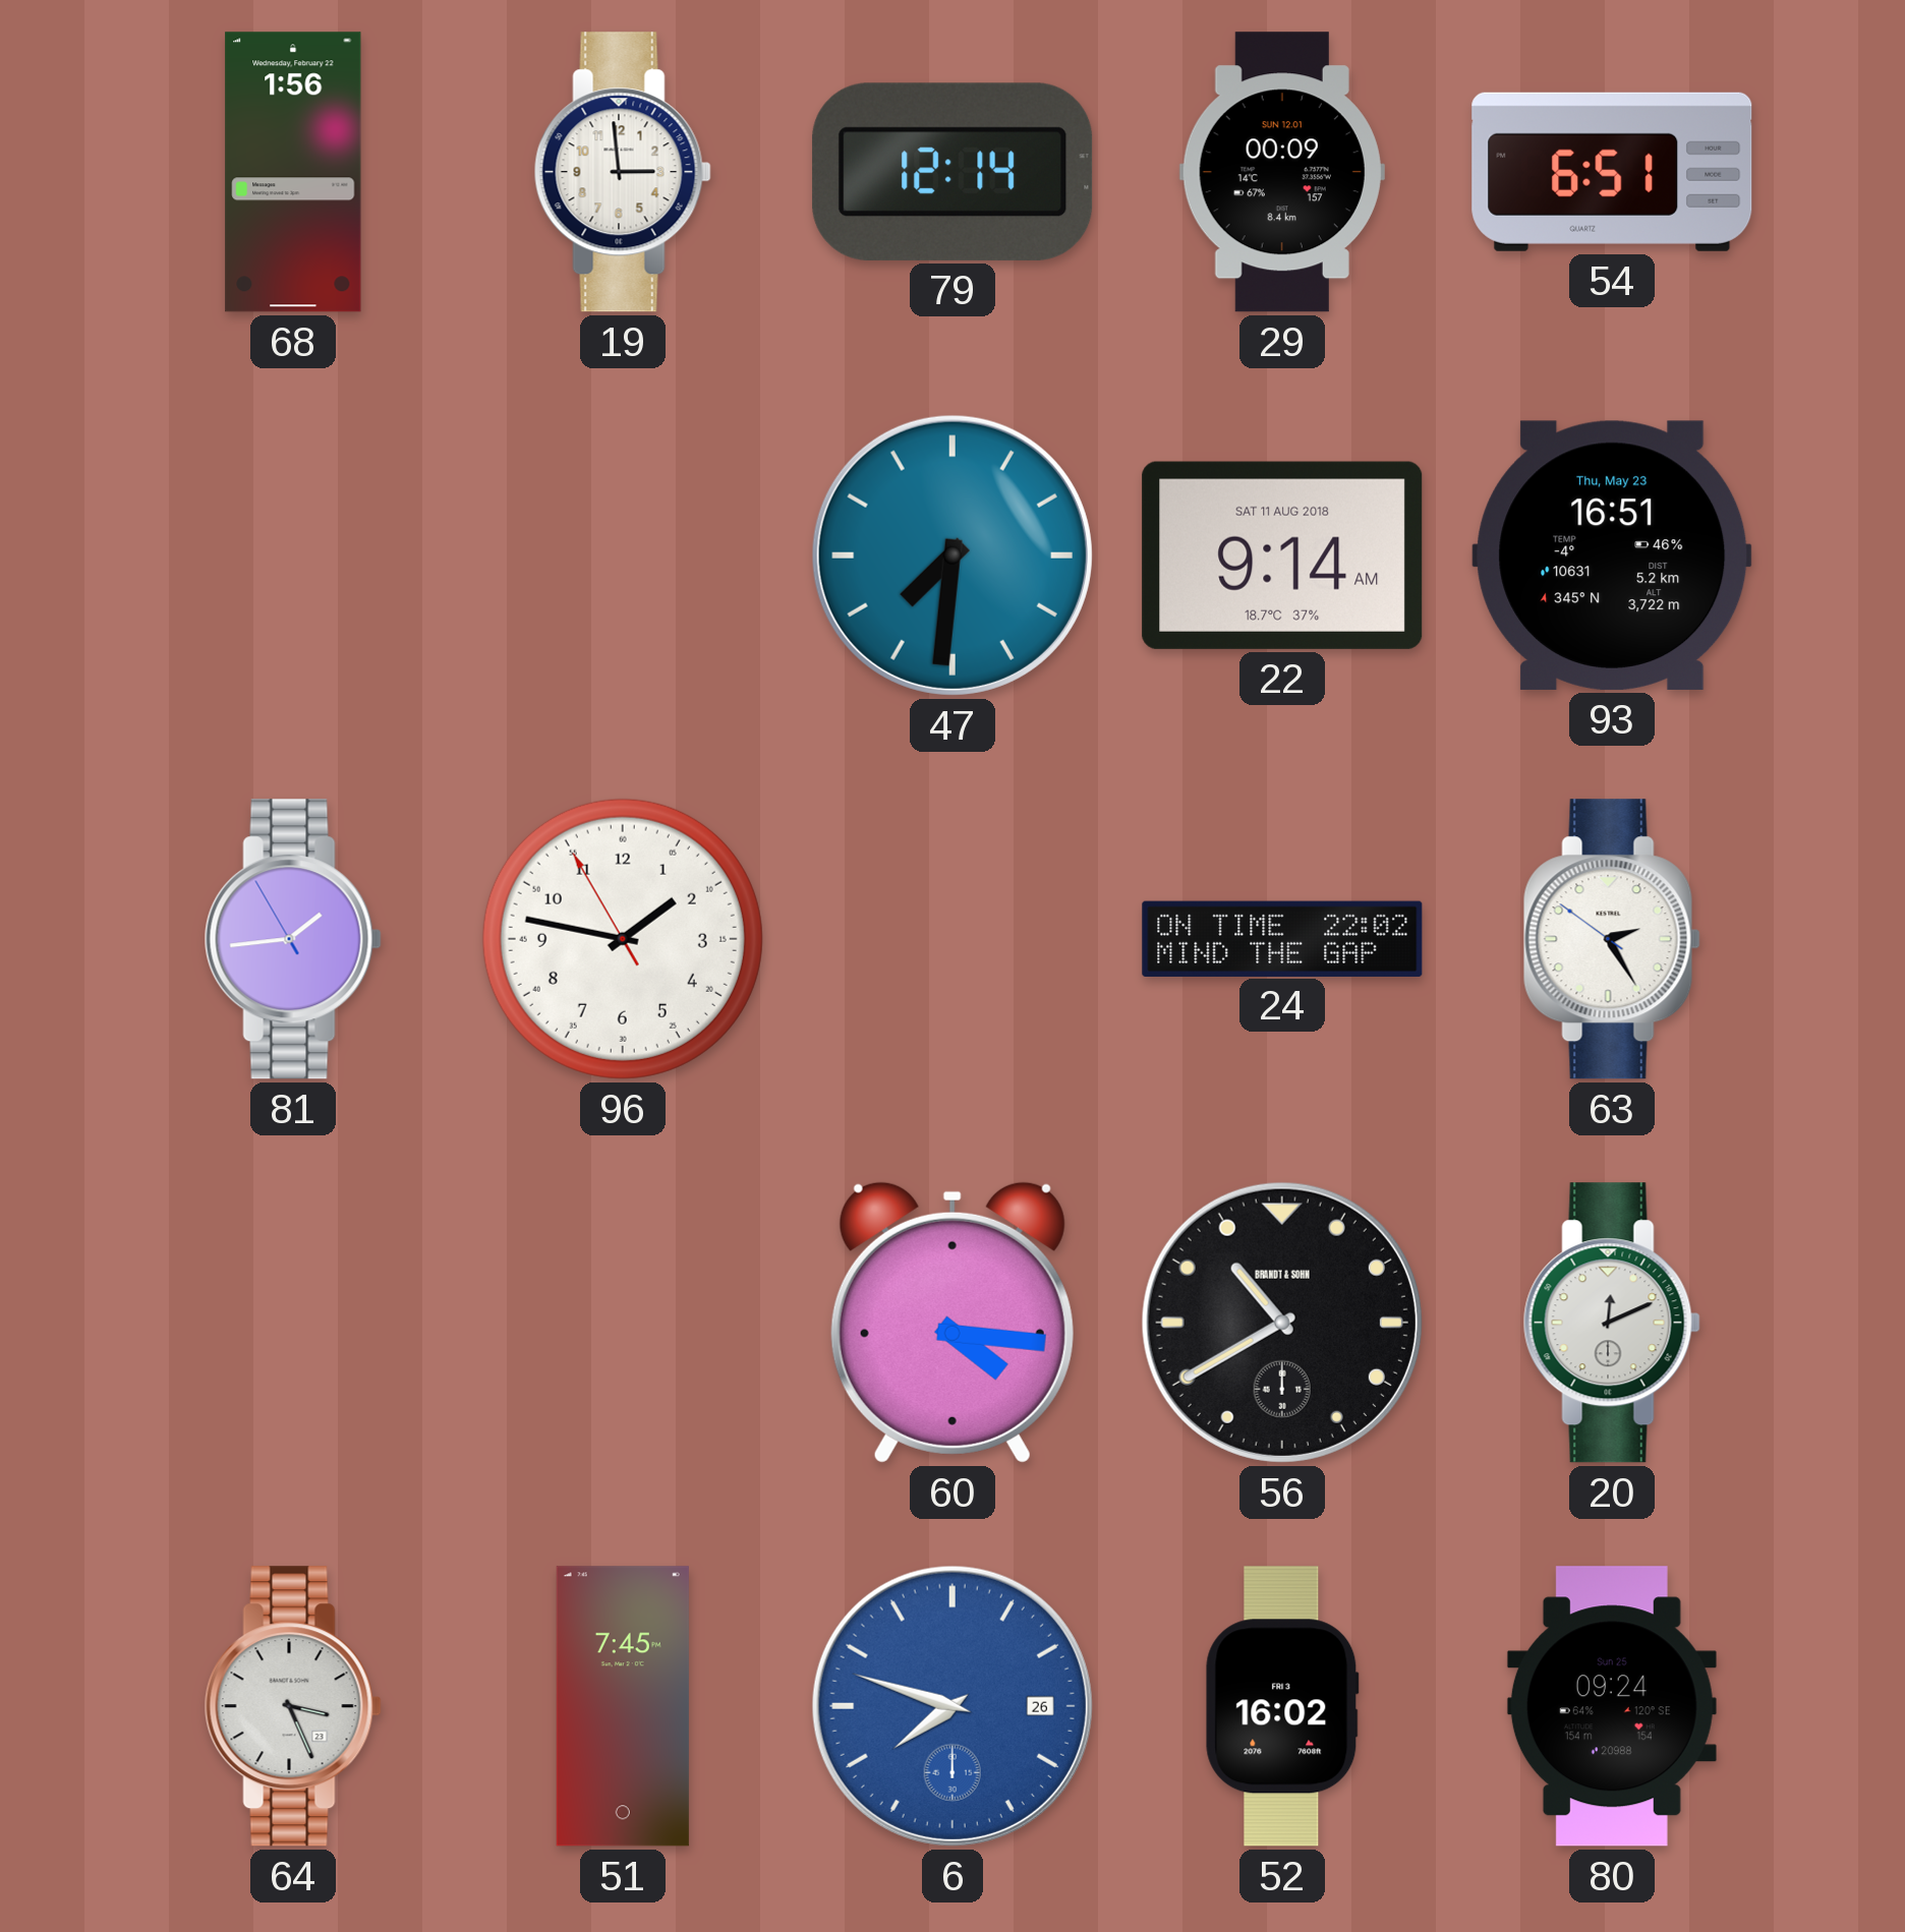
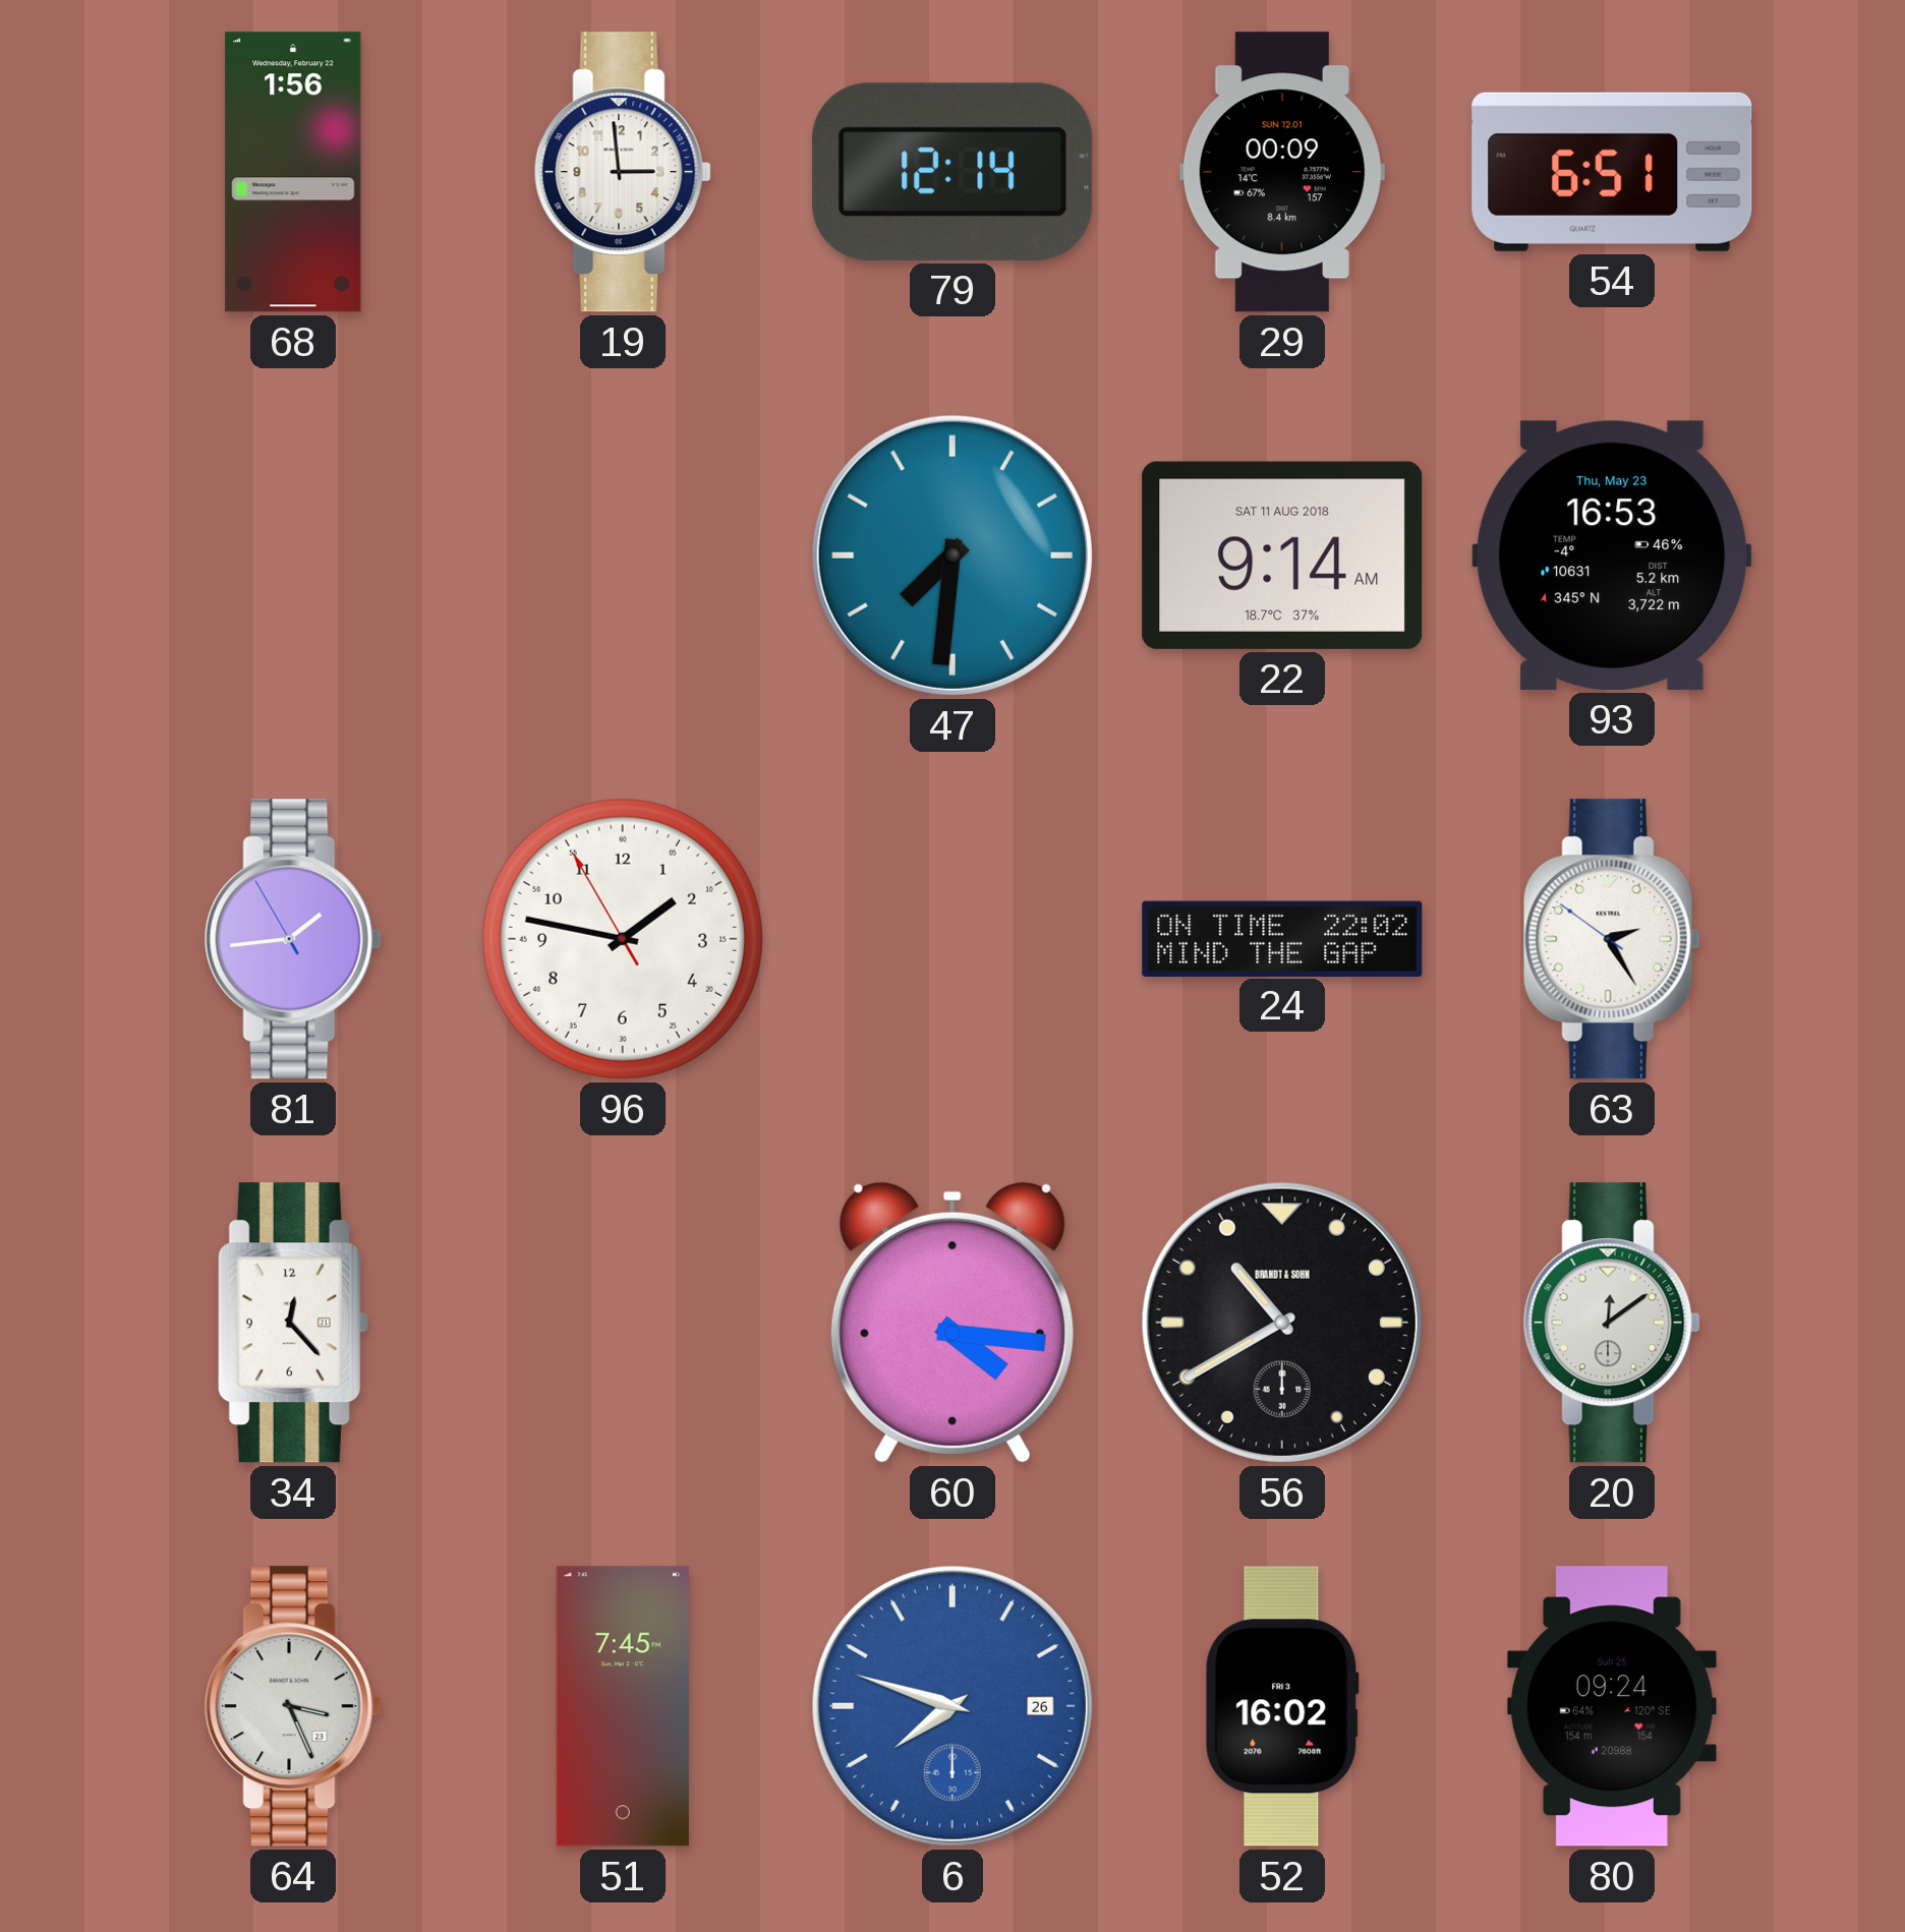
93: 16:51 -> 16:53 (1612, 555)
34: none -> 12:23 (293, 1323)
20: 12:11 -> 12:09 (1612, 1323)
